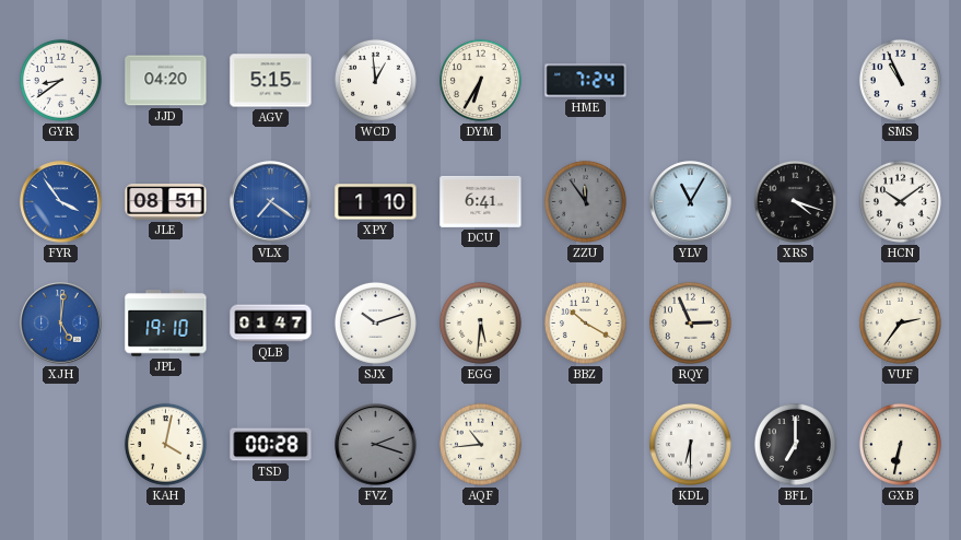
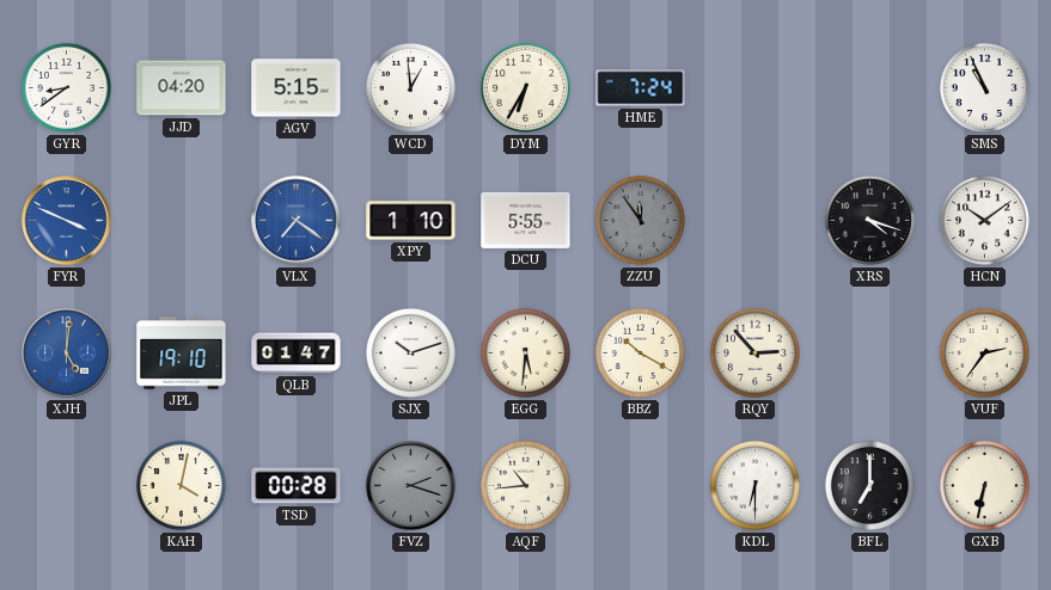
FYR: 3:54 -> 3:49 (67, 221)
JLE: 08:51 -> none (166, 202)
DCU: 6:41 -> 5:55 (526, 220)
YLV: 11:05 -> none (691, 202)
RQY: 2:56 -> 2:53 (754, 352)
